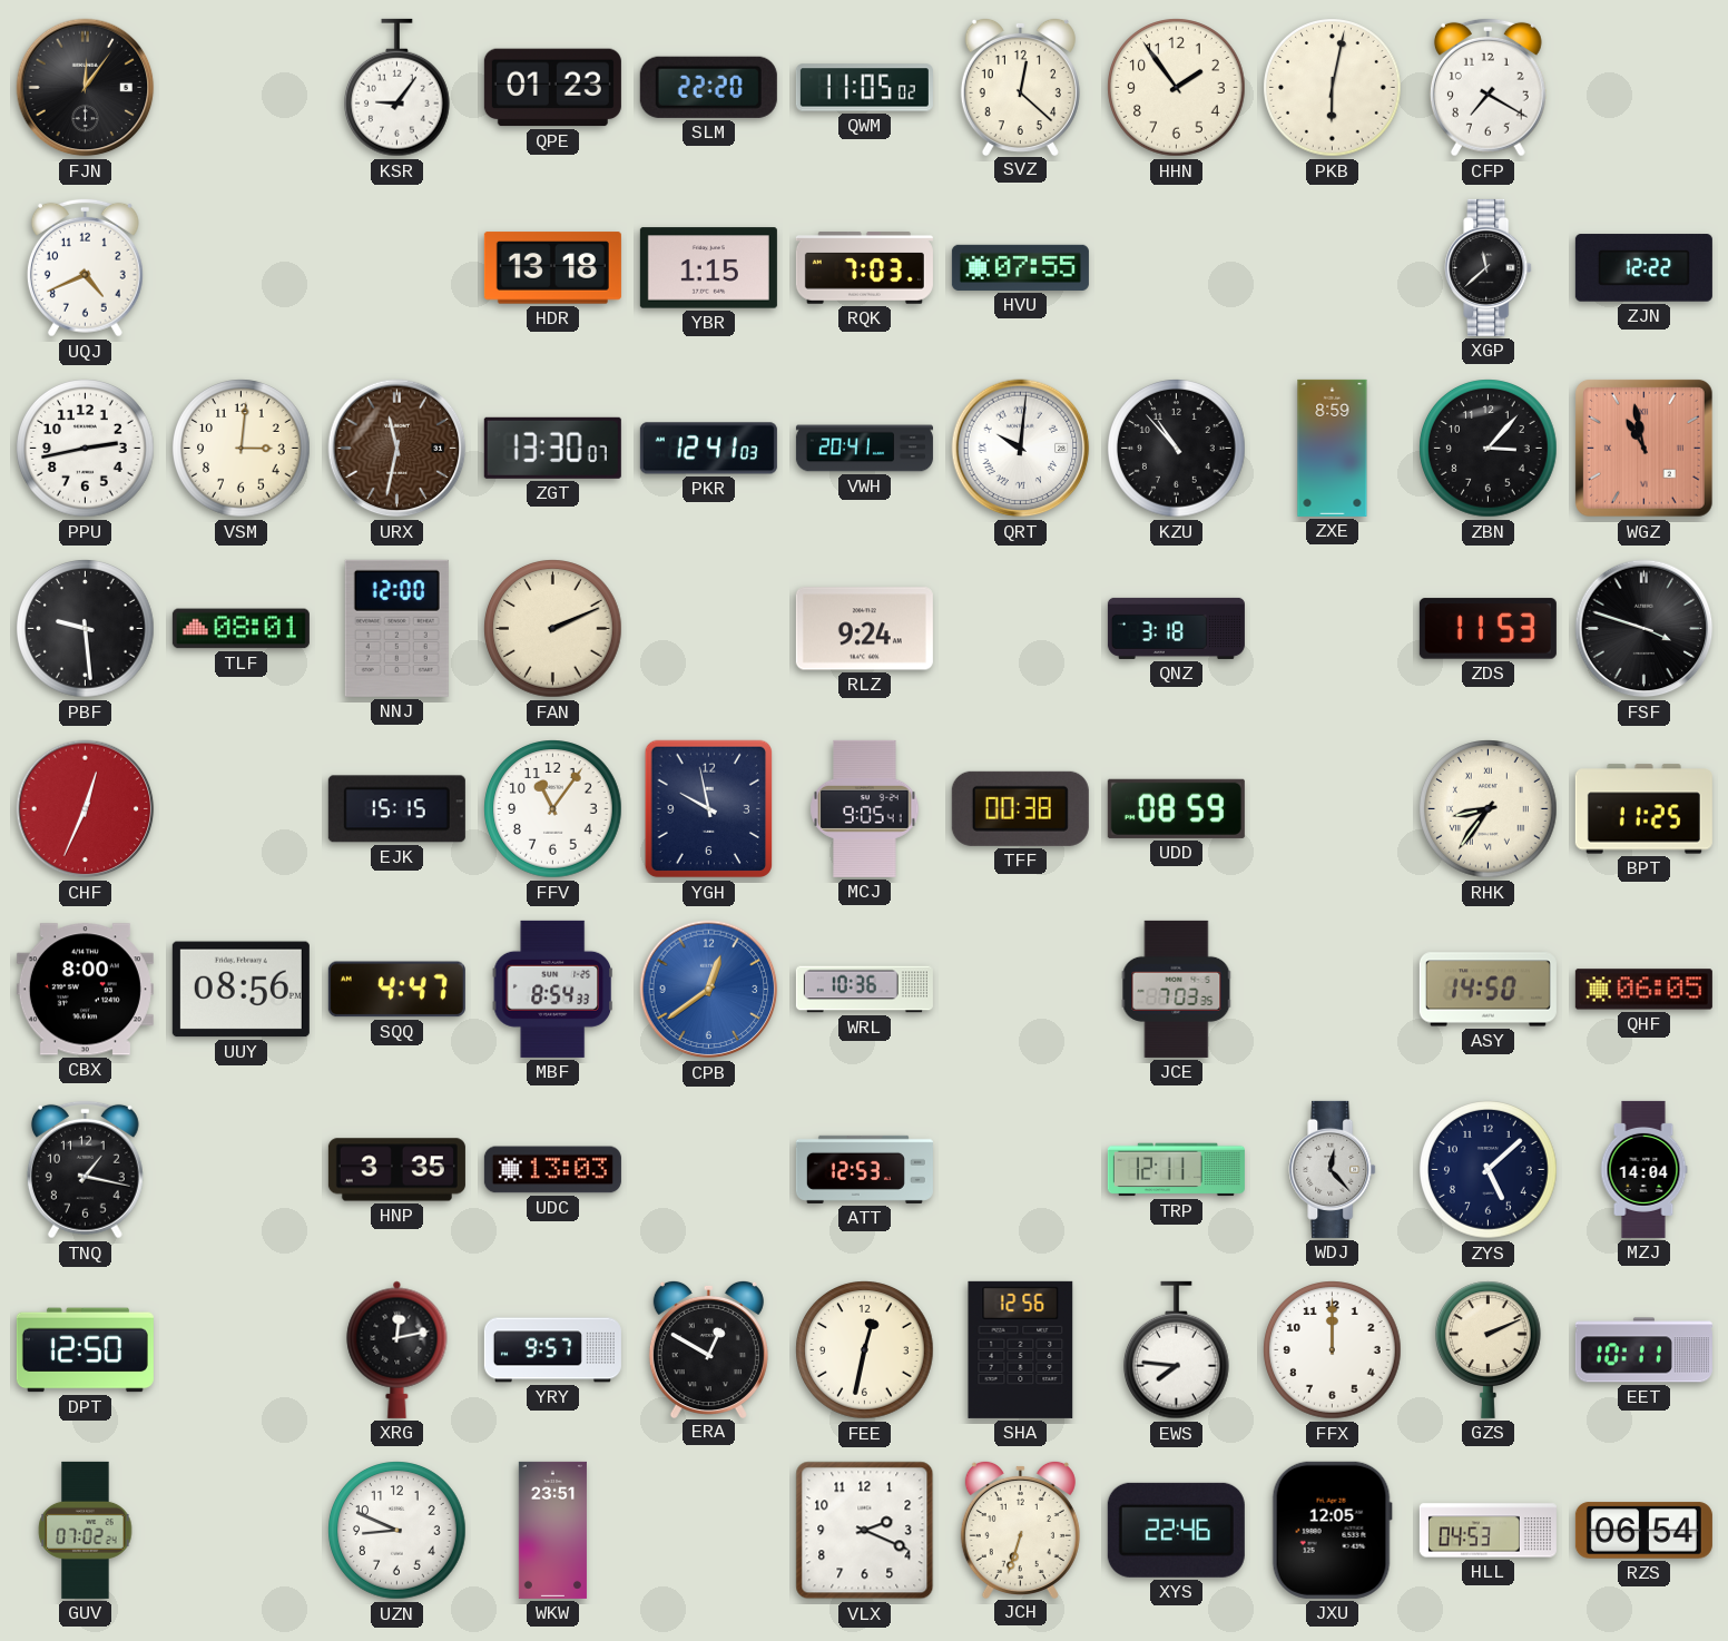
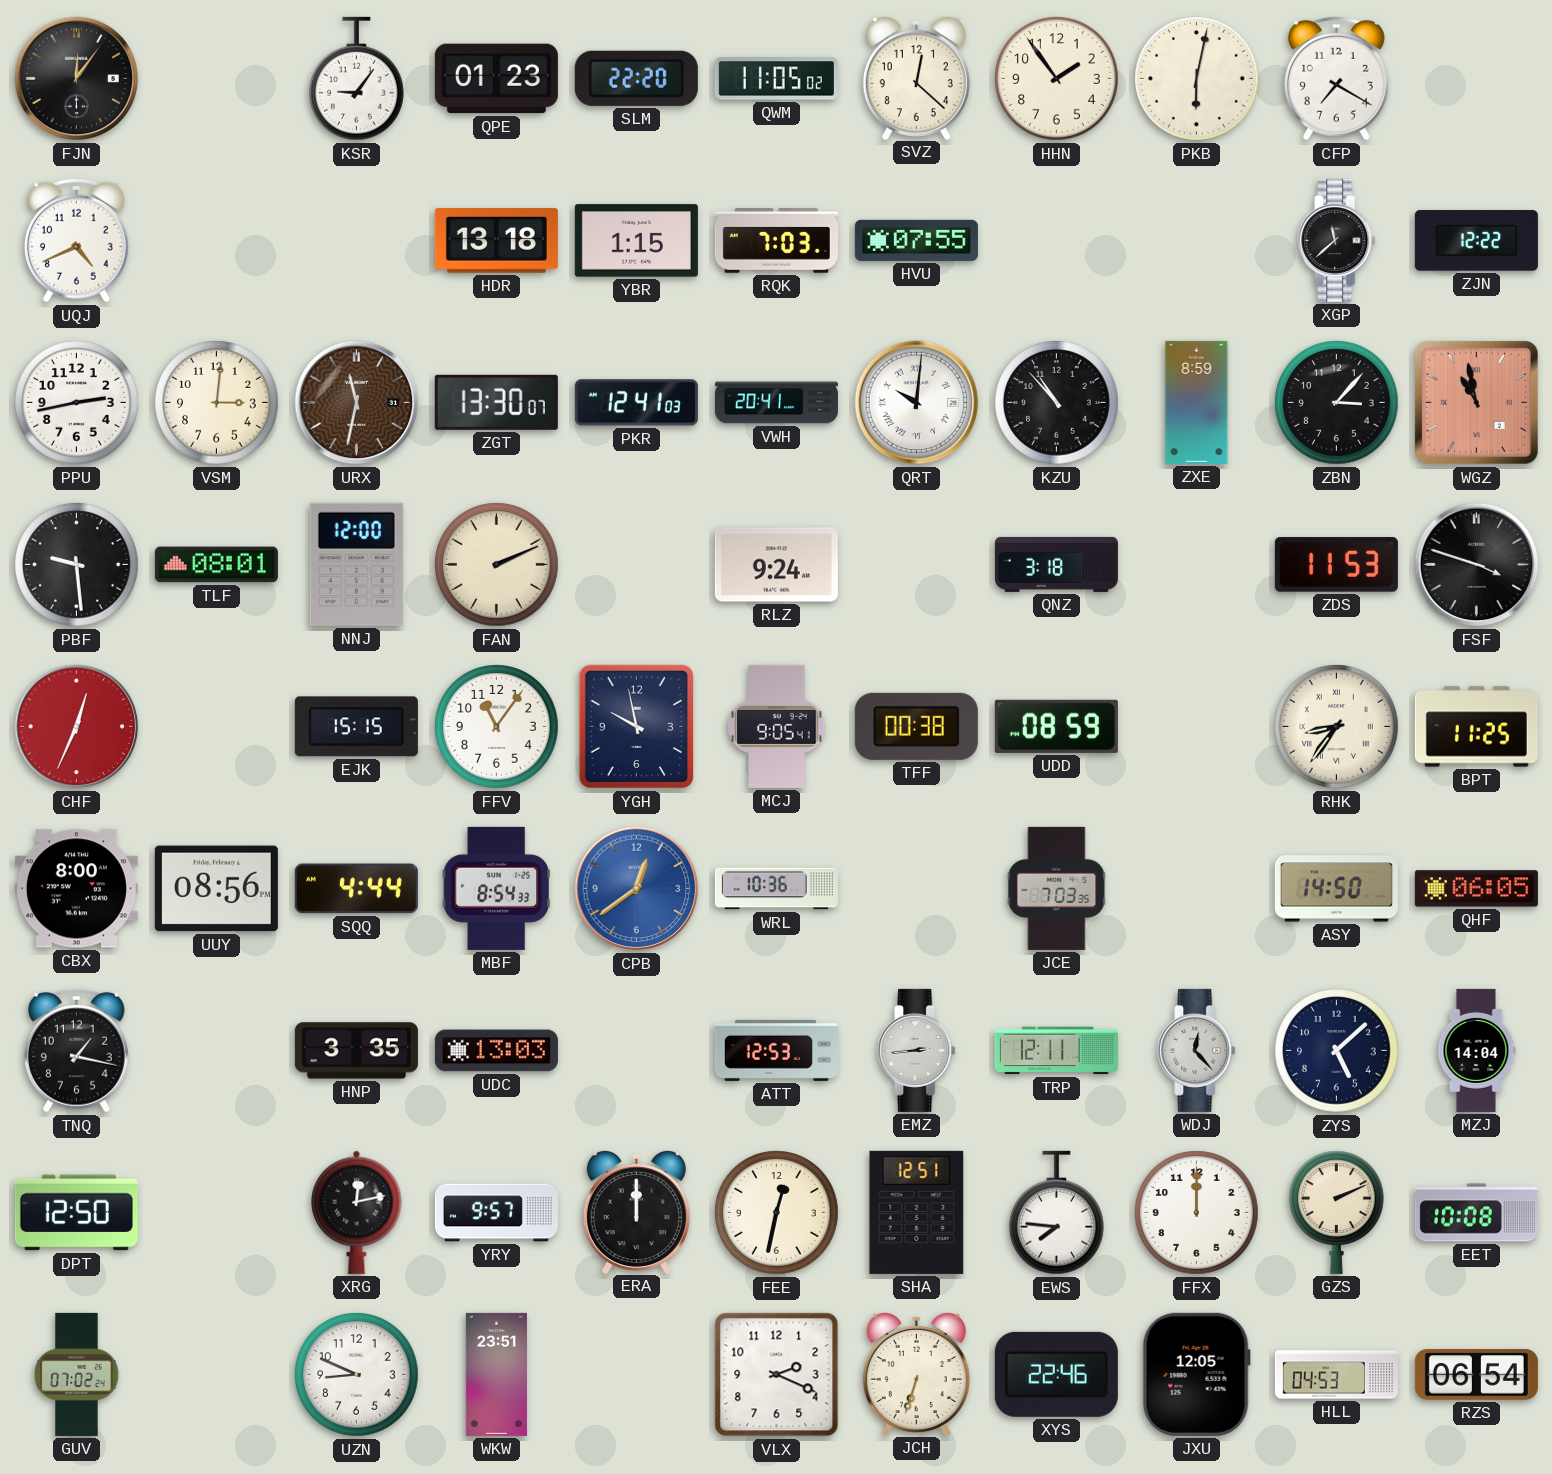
SQQ: 4:47 -> 4:44 (356, 889)
EMZ: none -> 2:44 (917, 1050)
ERA: 12:50 -> 12:00 (636, 1211)
SHA: 12:56 -> 12:51 (917, 1212)
EET: 10:11 -> 10:08 (1476, 1213)
